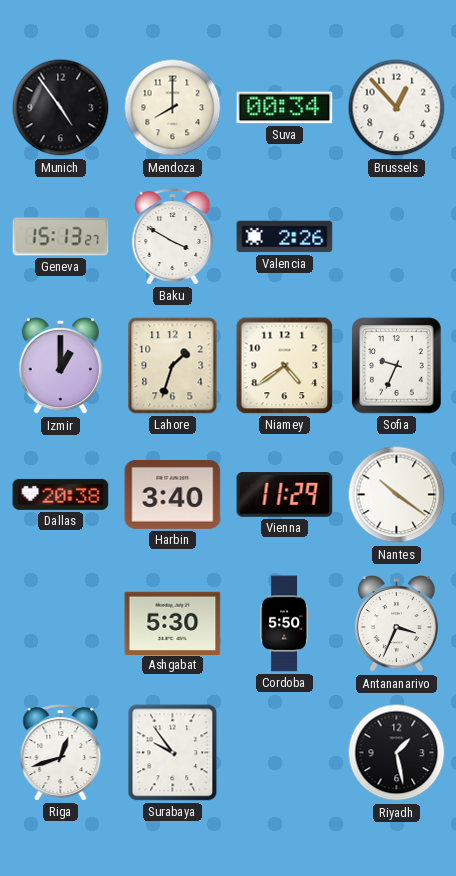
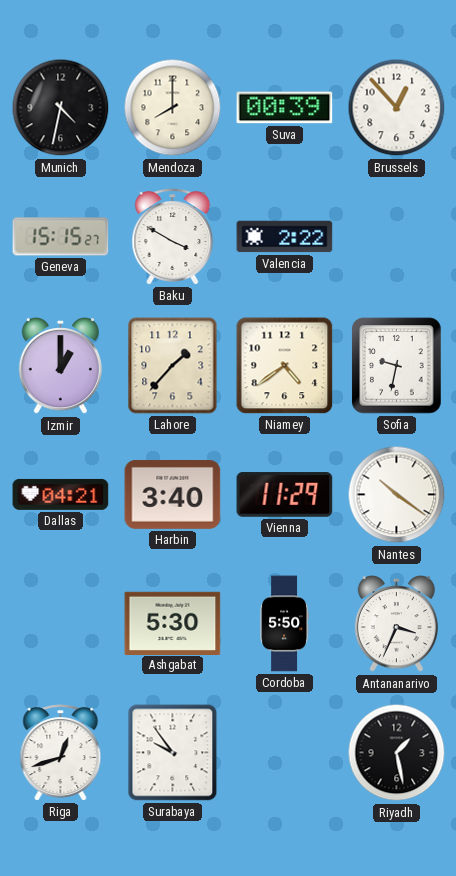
Munich: 4:54 -> 4:32 (61, 108)
Suva: 00:34 -> 00:39 (285, 108)
Geneva: 15:13 -> 15:15 (61, 237)
Valencia: 2:26 -> 2:22 (285, 237)
Lahore: 1:33 -> 1:37 (173, 366)
Sofia: 9:34 -> 9:32 (397, 366)
Dallas: 20:38 -> 04:21 (61, 494)
